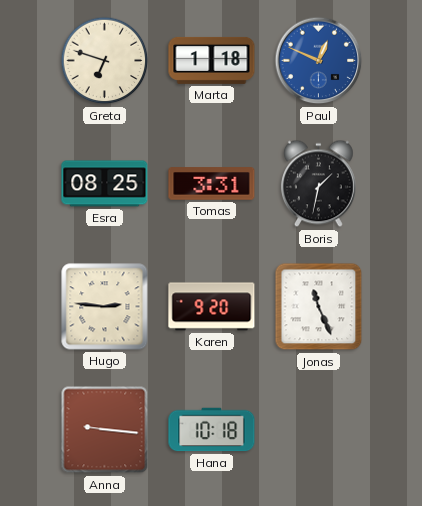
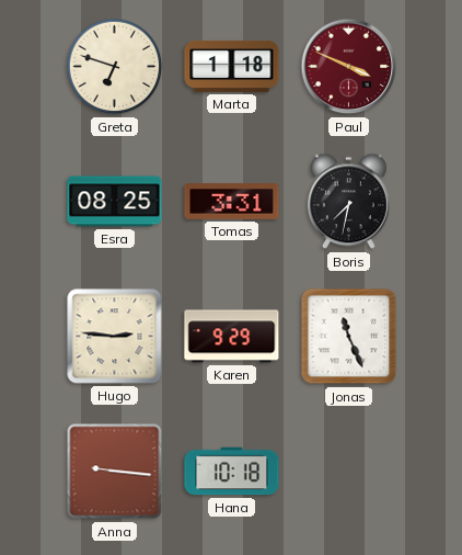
Paul: 12:49 -> 3:49 (349, 67)
Paul dial: blue -> burgundy (349, 67)
Boris: 1:32 -> 7:32 (349, 202)
Karen: 9:20 -> 9:29 (232, 337)
